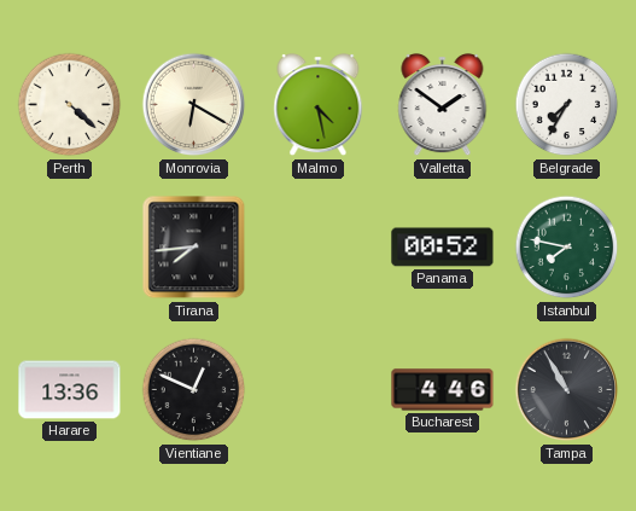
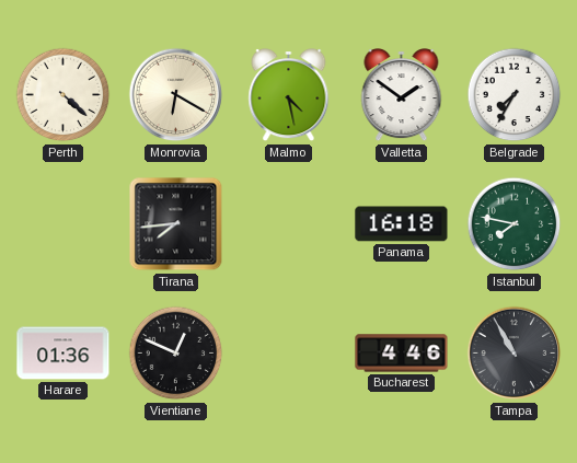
Panama: 00:52 -> 16:18 (402, 224)
Harare: 13:36 -> 01:36 (64, 354)
